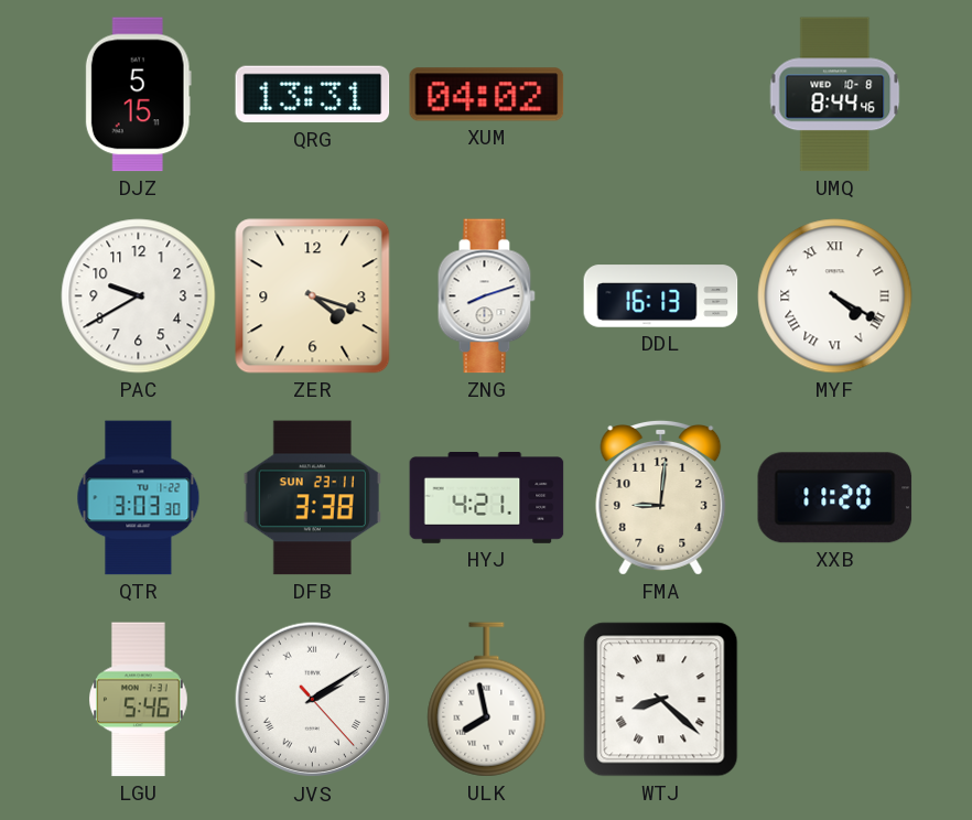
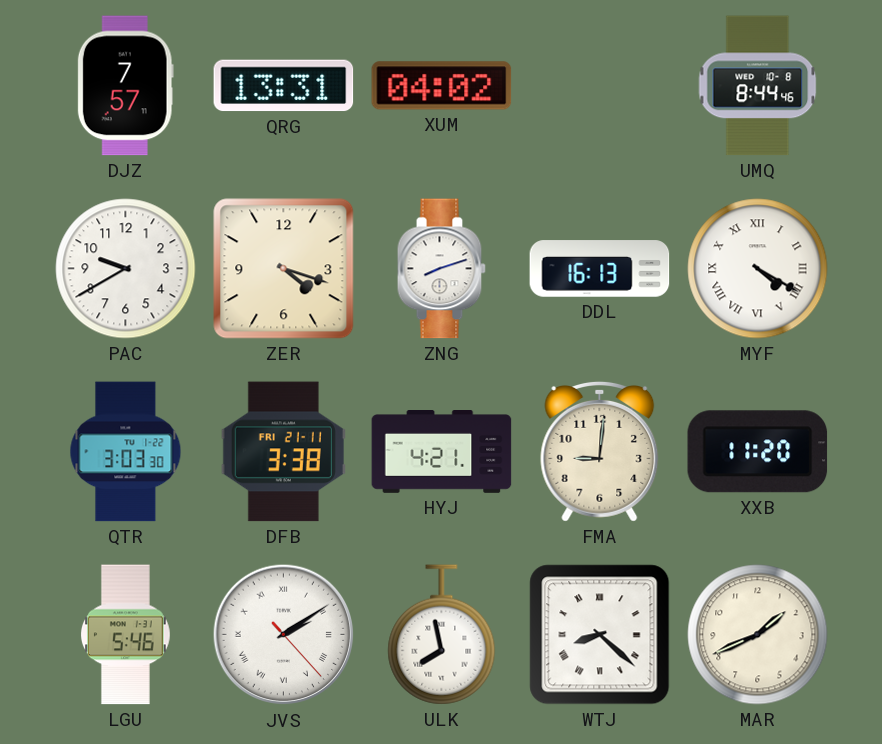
DJZ: 5:15 -> 7:57 (125, 86)
DFB date: SUN 23-11 -> FRI 21-11 (283, 452)
MAR: none -> 1:41 (758, 635)
